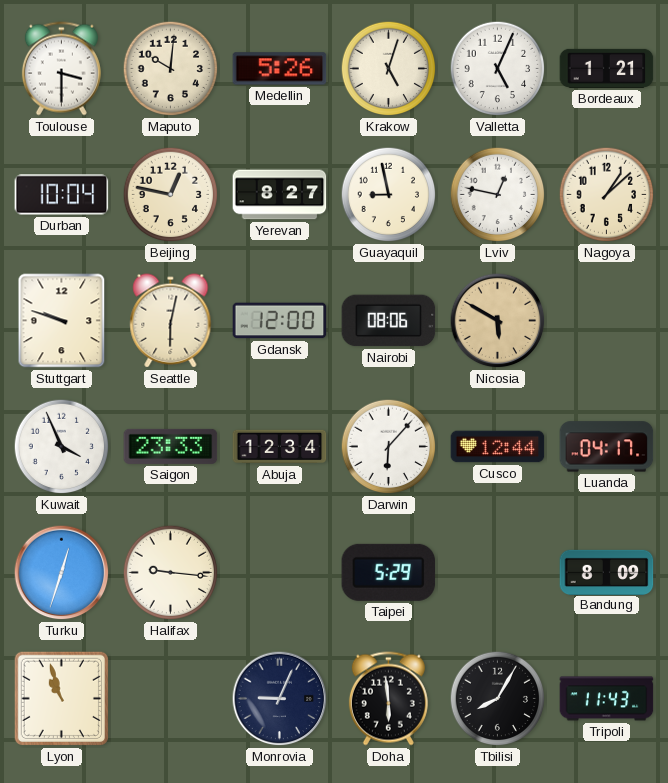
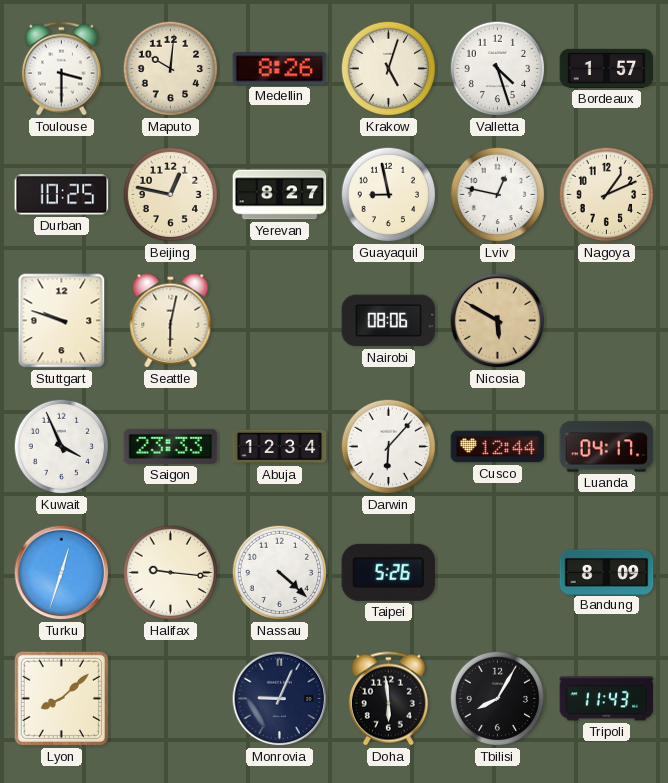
Medellin: 5:26 -> 8:26 (280, 69)
Valletta: 5:04 -> 4:27 (498, 69)
Bordeaux: 1:21 -> 1:57 (607, 68)
Durban: 10:04 -> 10:25 (62, 195)
Nagoya: 1:08 -> 1:11 (607, 195)
Gdansk: 12:00 -> none (280, 321)
Nassau: none -> 4:22 (280, 573)
Taipei: 5:29 -> 5:26 (389, 572)
Lyon: 10:57 -> 8:08 (61, 698)
